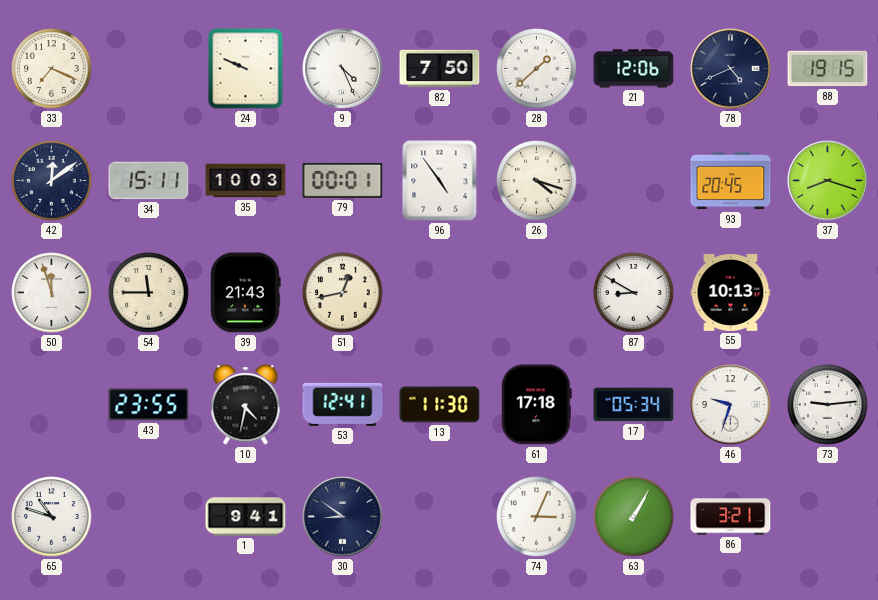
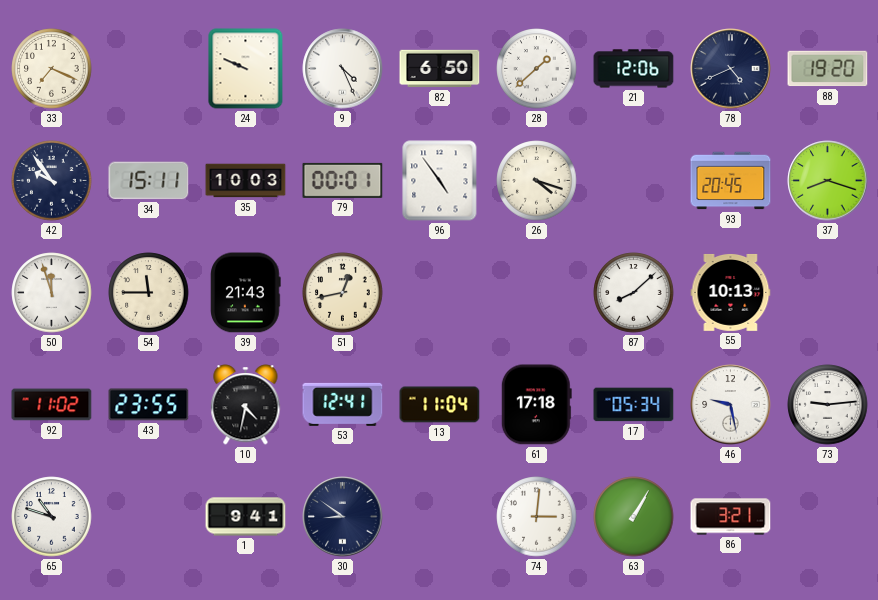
82: 7:50 -> 6:50 (440, 69)
88: 19:15 -> 19:20 (828, 69)
42: 12:09 -> 9:54 (52, 181)
87: 8:50 -> 8:08 (634, 293)
92: none -> 11:02 (52, 405)
13: 11:30 -> 11:04 (440, 405)
46: 9:33 -> 9:28 (731, 405)
74: 3:04 -> 3:01 (537, 517)
